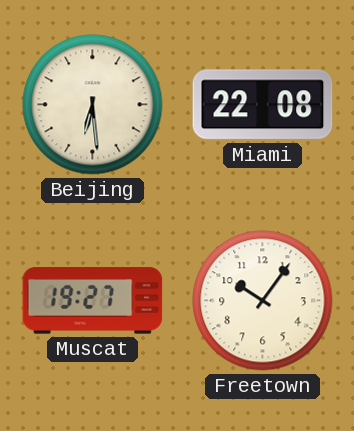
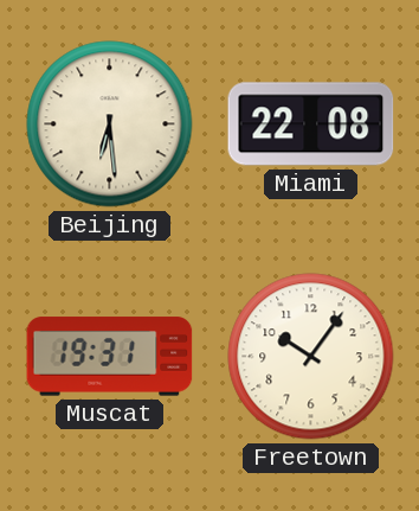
Muscat: 19:27 -> 19:31 (110, 357)
